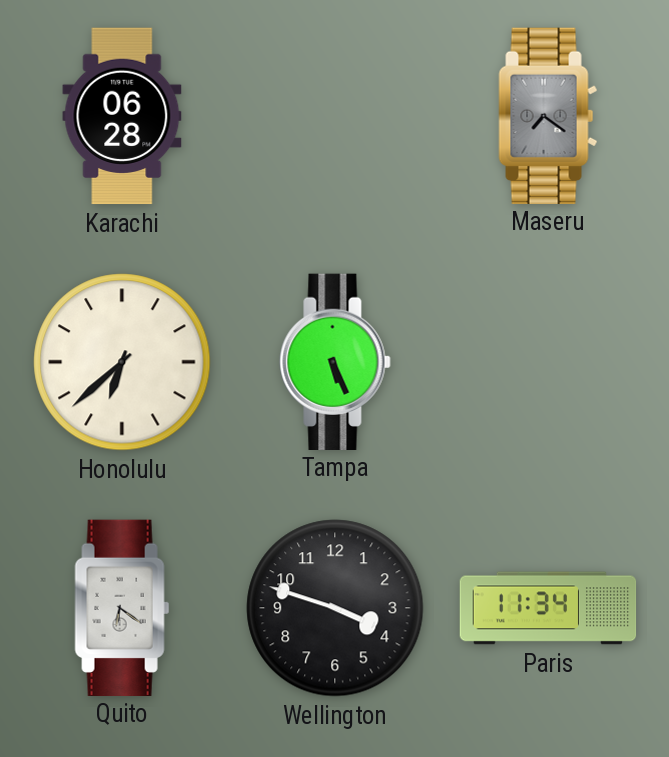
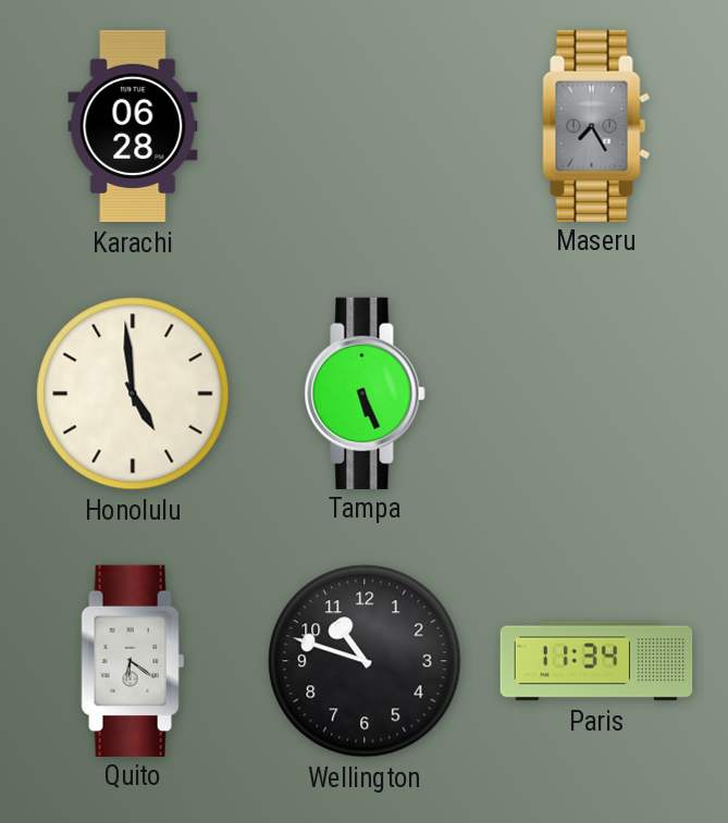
Maseru: 7:21 -> 7:25 (596, 125)
Honolulu: 6:38 -> 4:59 (133, 394)
Wellington: 3:48 -> 10:48 (365, 661)
